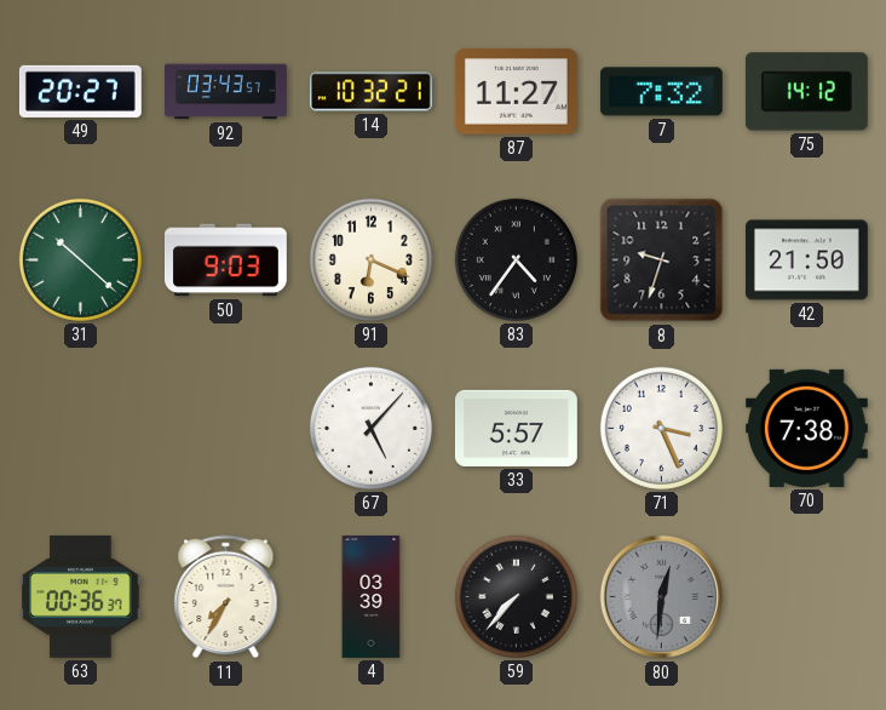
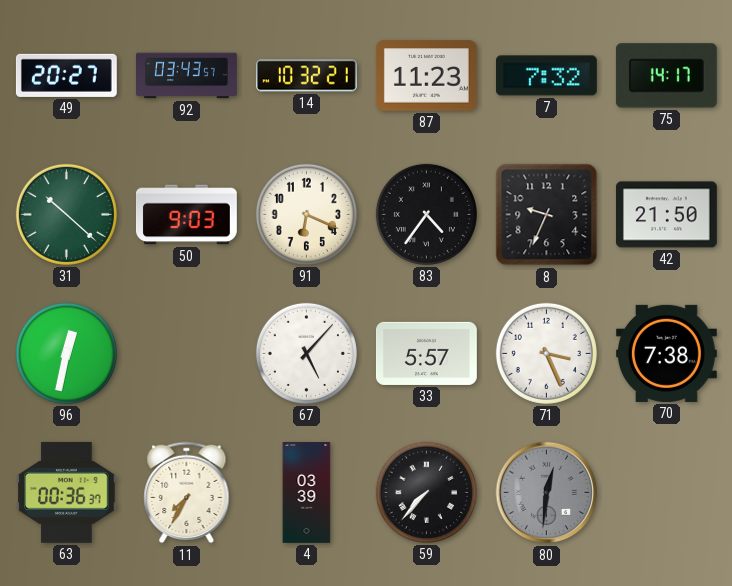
87: 11:27 -> 11:23 (426, 76)
75: 14:12 -> 14:17 (666, 76)
8: 9:33 -> 9:34 (547, 215)
96: none -> 12:32 (66, 353)
